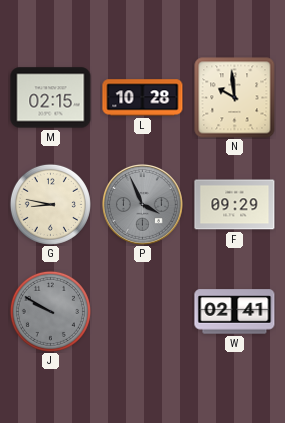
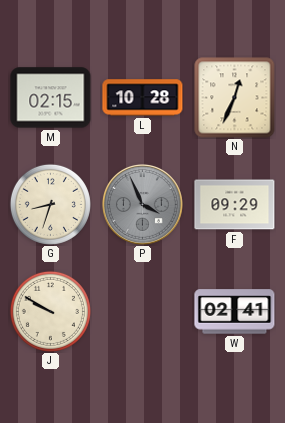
N: 9:59 -> 12:34 (235, 98)
G: 8:47 -> 8:33 (50, 204)
J dial: grey -> cream (50, 311)
